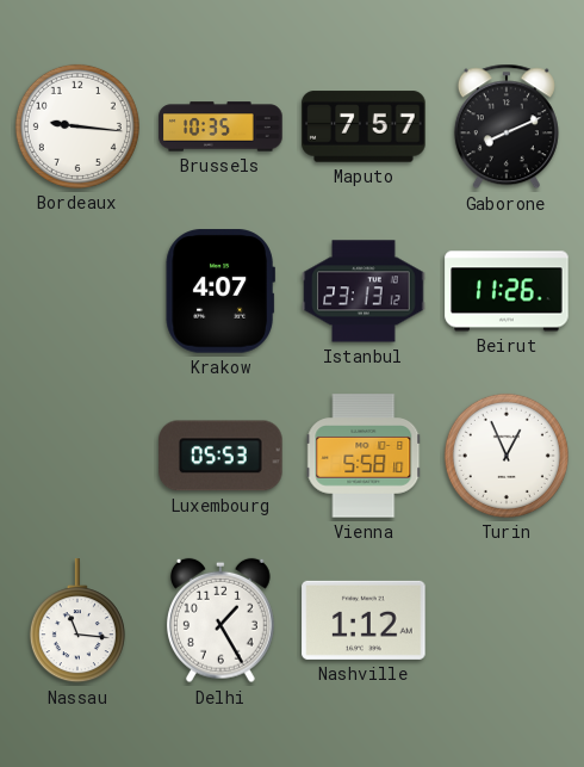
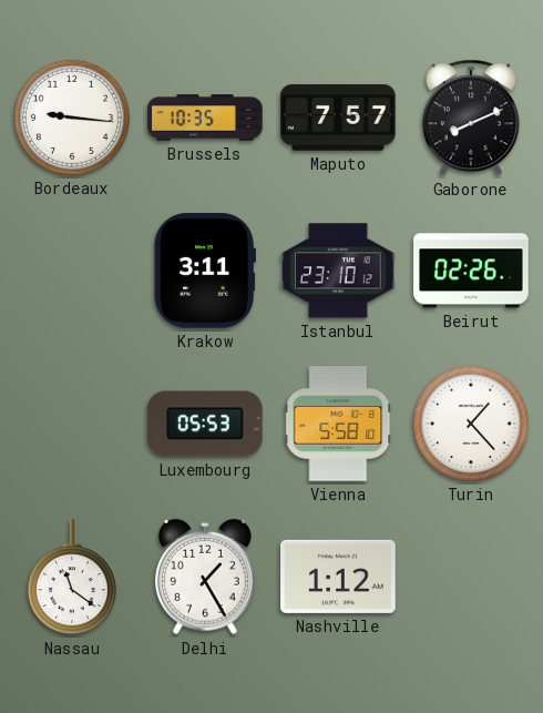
Krakow: 4:07 -> 3:11 (205, 271)
Istanbul: 23:13 -> 23:10 (338, 271)
Beirut: 11:26 -> 02:26 (471, 271)
Turin: 12:56 -> 1:23 (471, 424)
Nassau: 11:16 -> 11:21 (72, 578)
